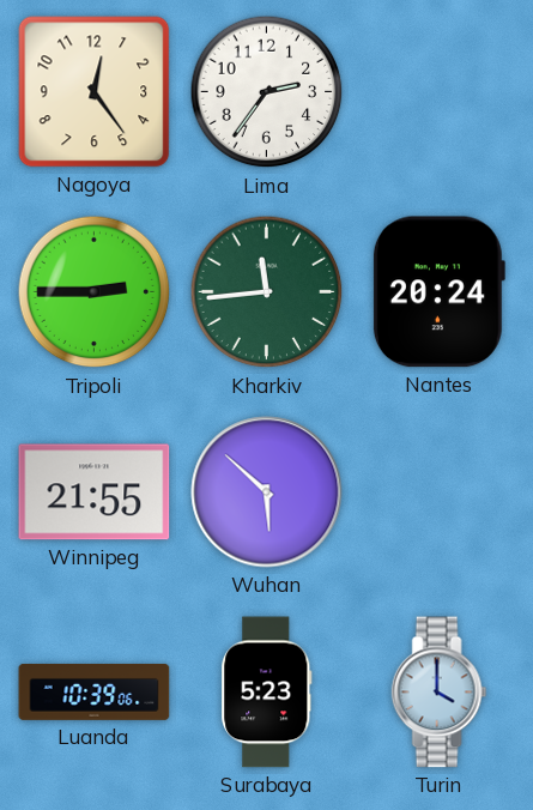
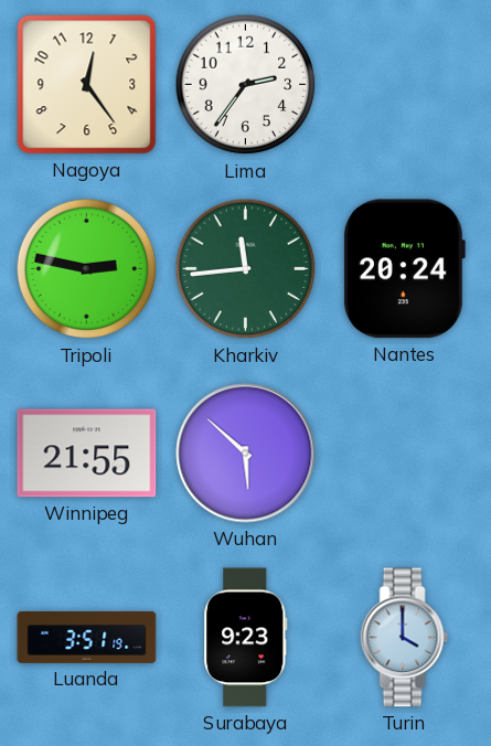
Tripoli: 2:45 -> 2:47 (87, 269)
Luanda: 10:39 -> 3:51 (87, 637)
Surabaya: 5:23 -> 9:23 (246, 638)
